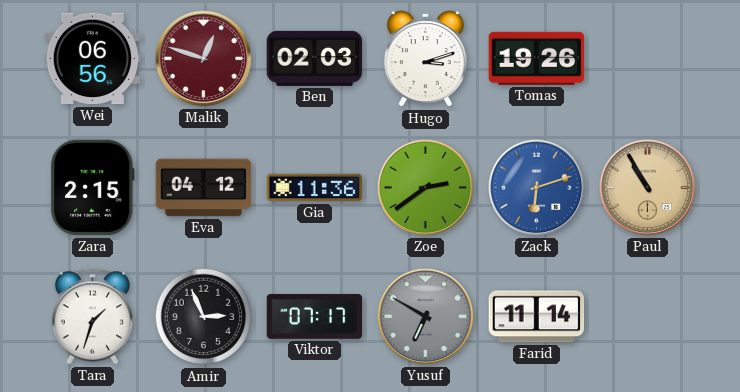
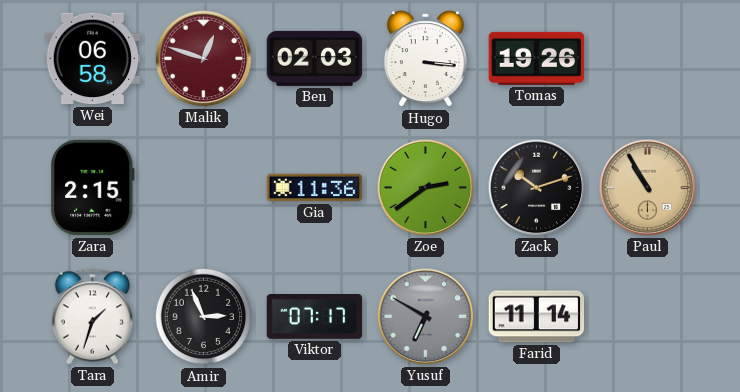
Wei: 06:56 -> 06:58 (93, 59)
Hugo: 3:12 -> 3:16 (425, 59)
Eva: 04:12 -> none (204, 188)
Zack: 6:12 -> 10:12 (537, 188)
Zack dial: blue -> black (537, 188)
